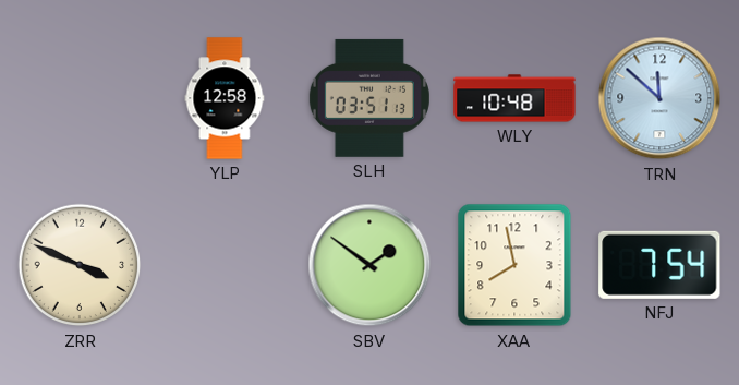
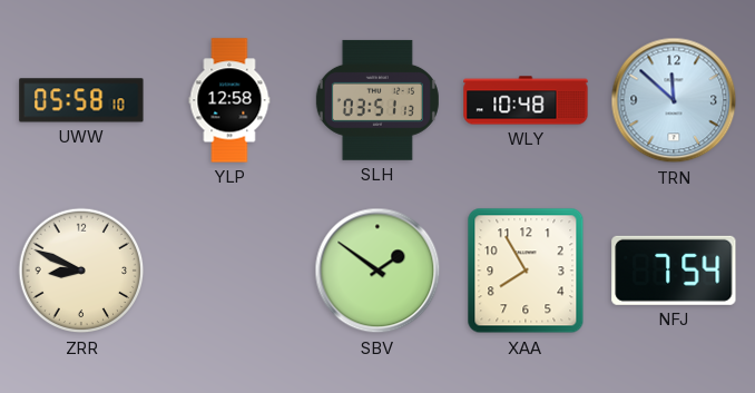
UWW: none -> 05:58 (81, 100)
ZRR: 3:49 -> 8:49 (81, 271)
XAA: 7:58 -> 7:55 (526, 271)
